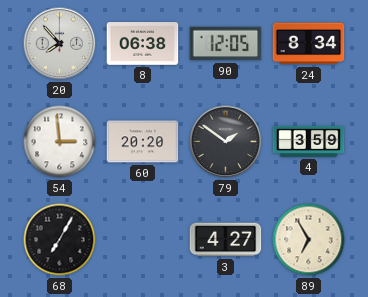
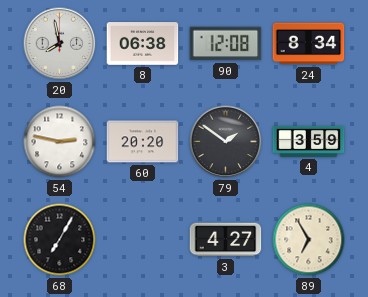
20: 7:53 -> 7:58 (60, 44)
90: 12:05 -> 12:08 (226, 44)
54: 2:59 -> 2:47 (60, 142)
